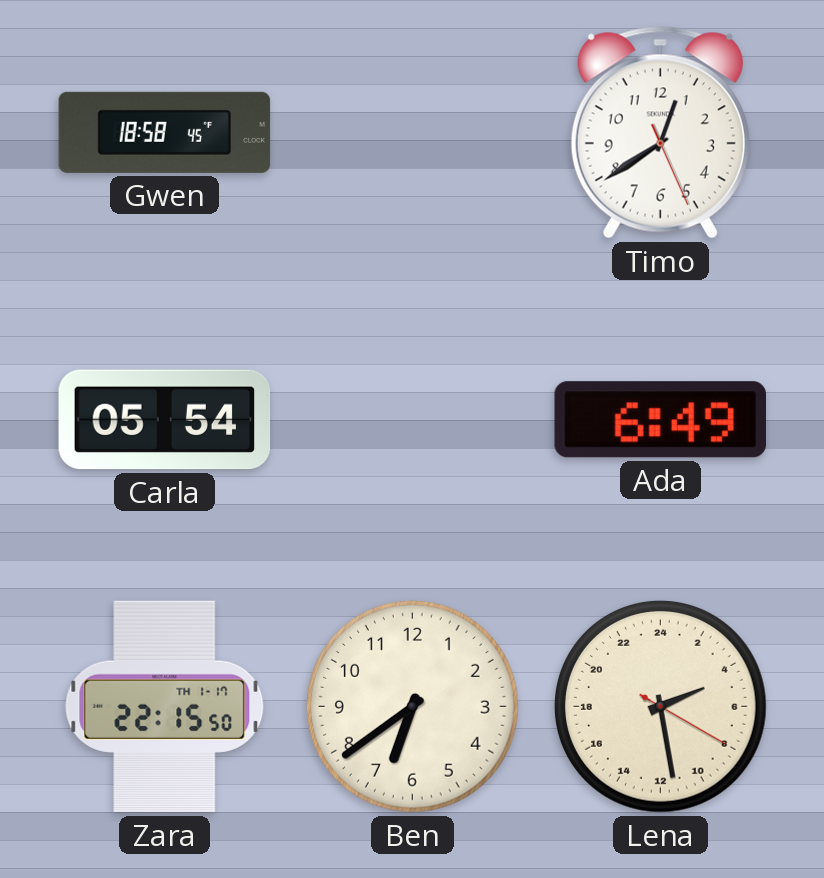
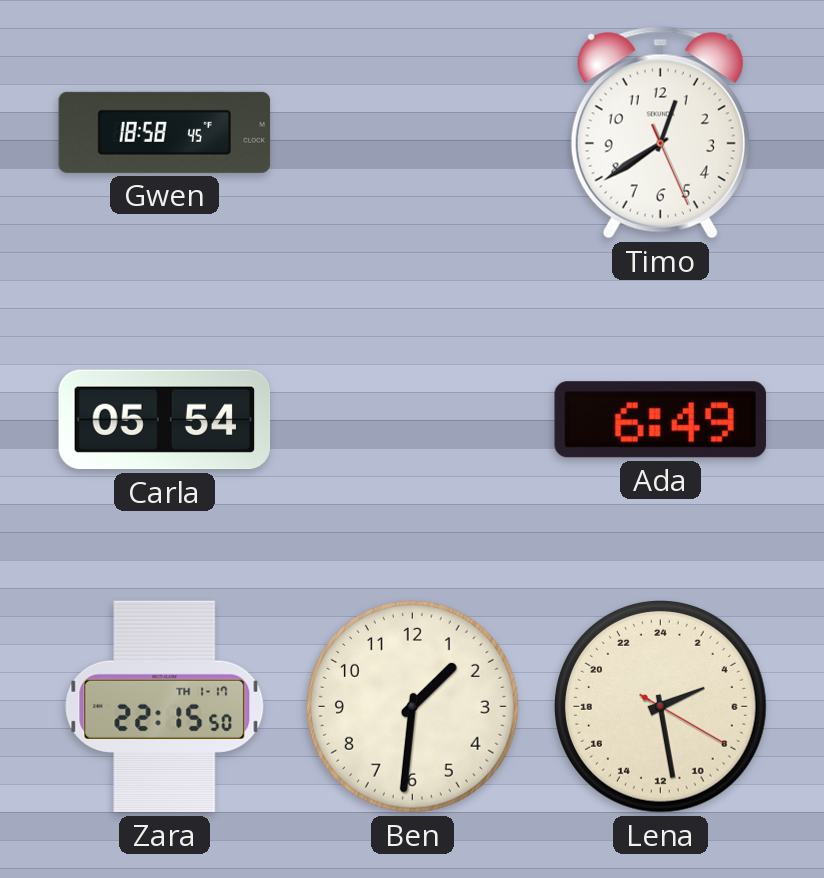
Ben: 6:39 -> 1:31 (412, 706)
